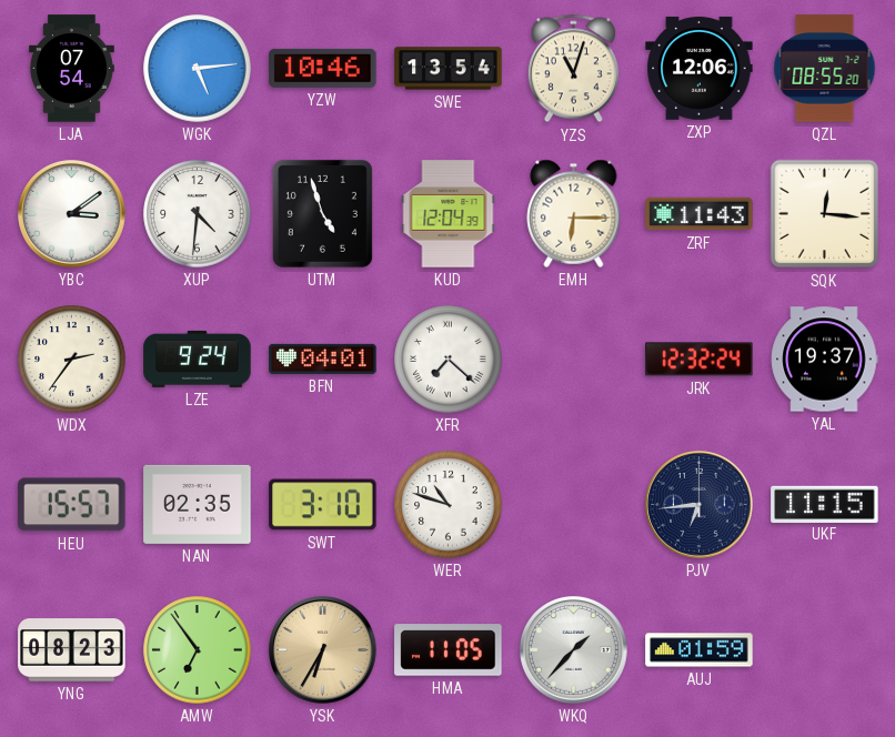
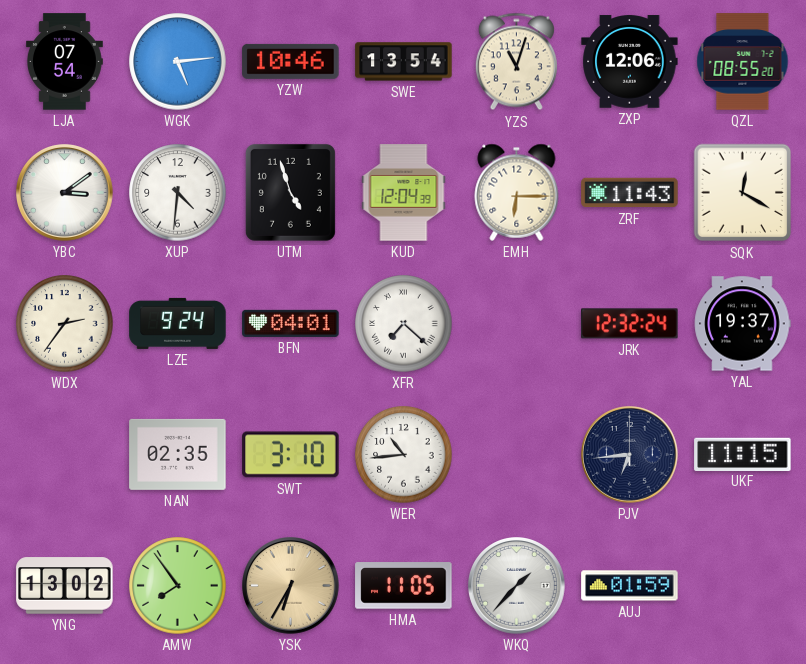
SQK: 12:16 -> 12:20 (743, 193)
HEU: 15:57 -> none (72, 505)
WER: 10:48 -> 10:44 (404, 455)
YNG: 08:23 -> 13:02 (65, 586)
AMW: 6:54 -> 7:54 (178, 586)
